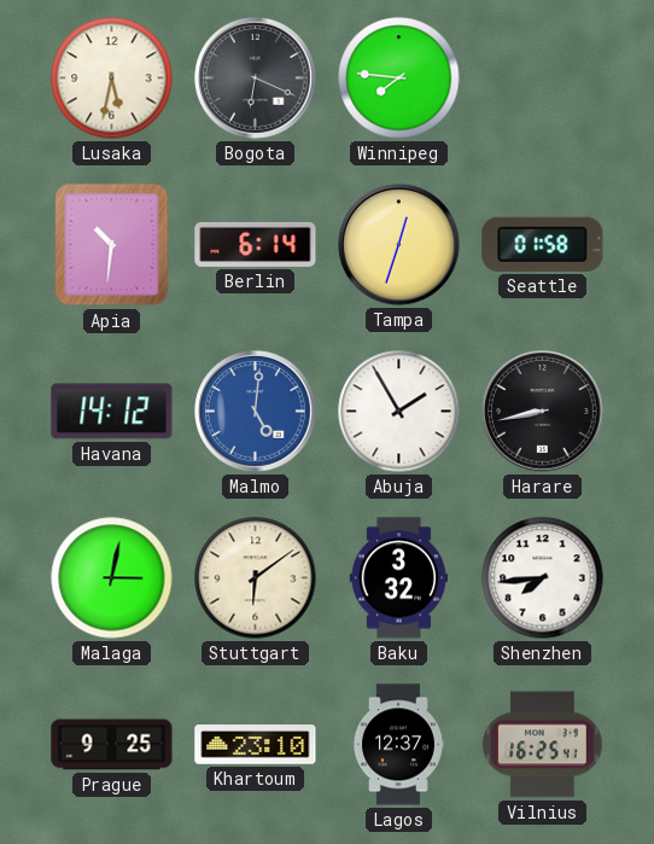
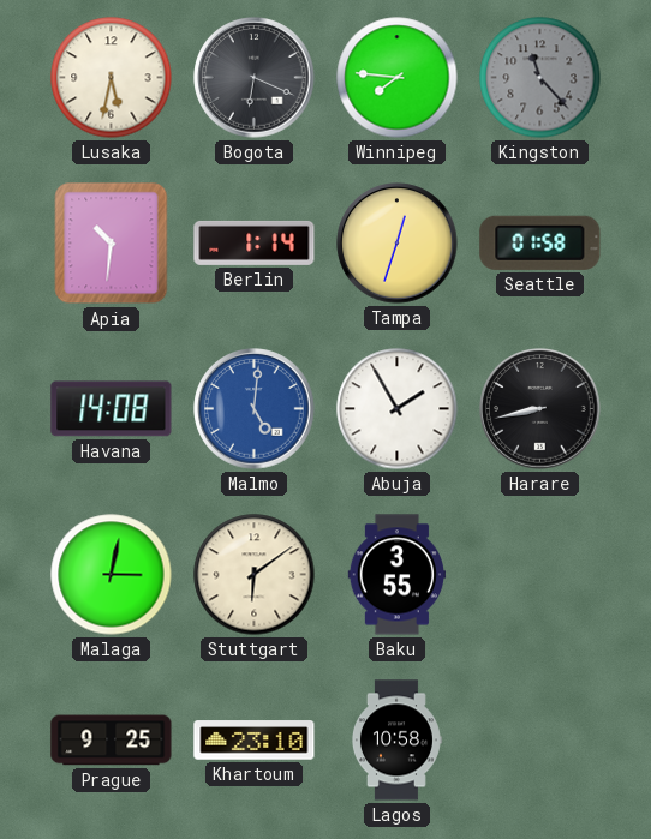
Kingston: none -> 11:23 (540, 78)
Berlin: 6:14 -> 1:14 (255, 242)
Havana: 14:12 -> 14:08 (112, 409)
Baku: 3:32 -> 3:55 (396, 575)
Shenzhen: 7:44 -> none (543, 578)
Lagos: 12:37 -> 10:58 (396, 741)
Vilnius: 16:25 -> none (543, 745)
